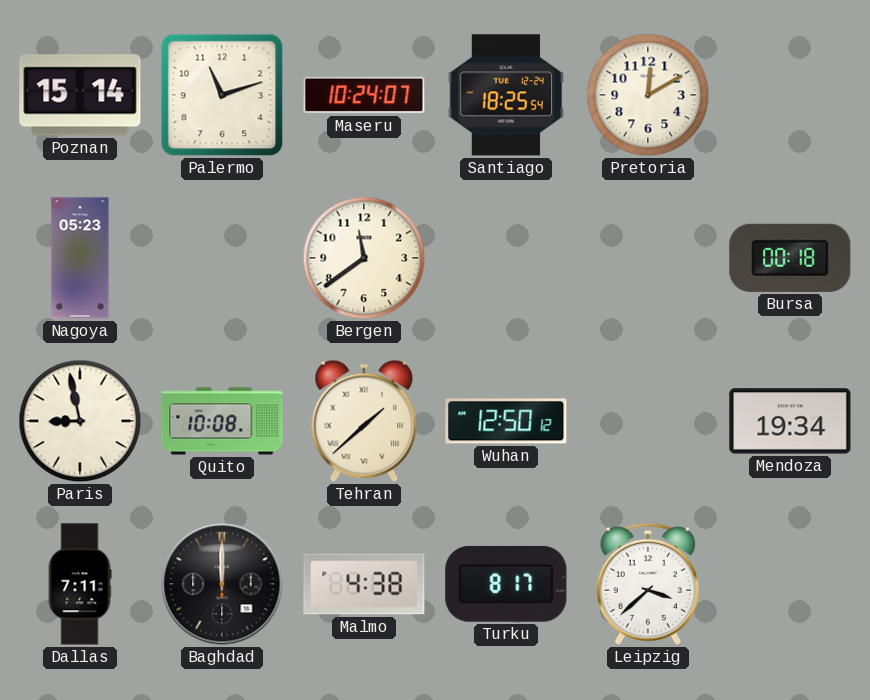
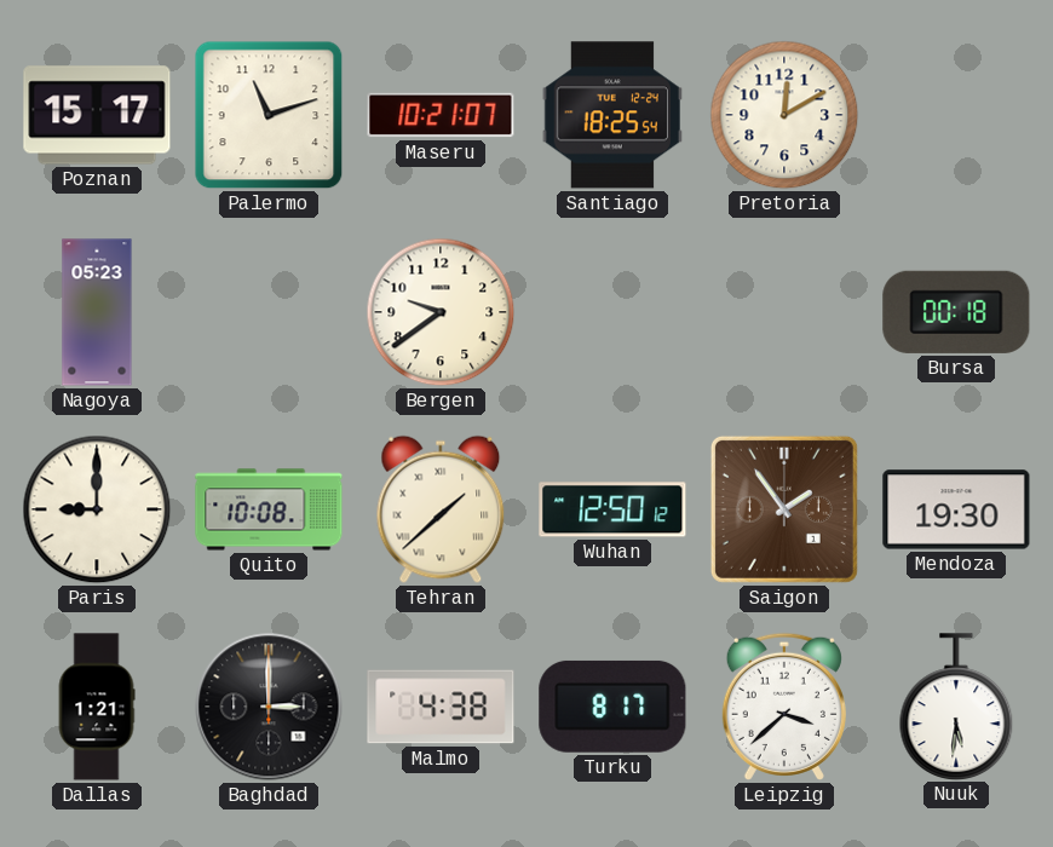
Poznan: 15:14 -> 15:17 (97, 115)
Maseru: 10:24 -> 10:21 (441, 115)
Bergen: 11:39 -> 9:39 (441, 312)
Paris: 8:58 -> 9:00 (97, 509)
Saigon: none -> 1:54 (784, 509)
Mendoza: 19:34 -> 19:30 (956, 509)
Dallas: 7:11 -> 1:21 (97, 707)
Baghdad: 12:00 -> 3:00 (269, 707)
Nuuk: none -> 5:31 (956, 707)
